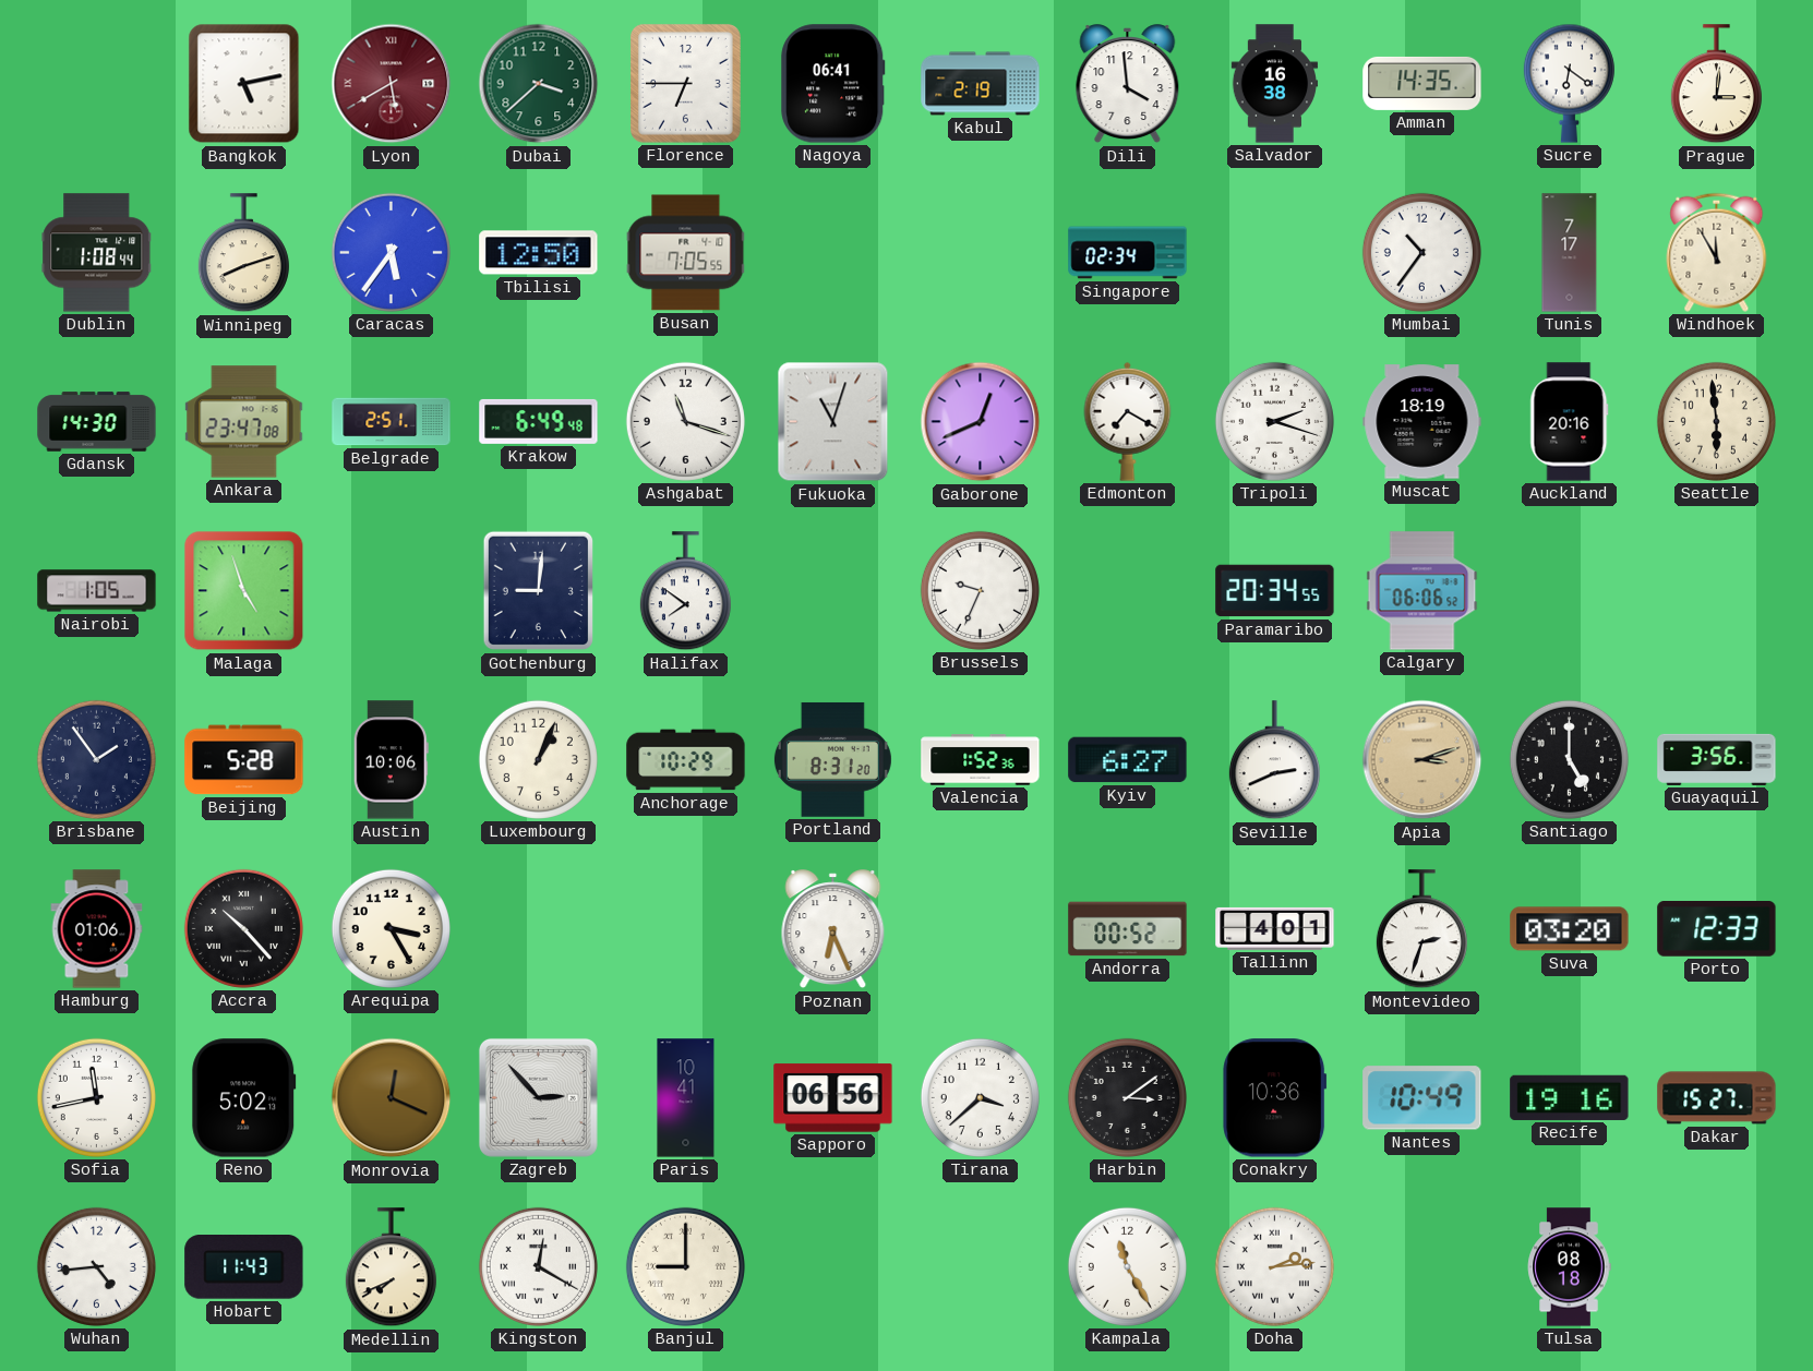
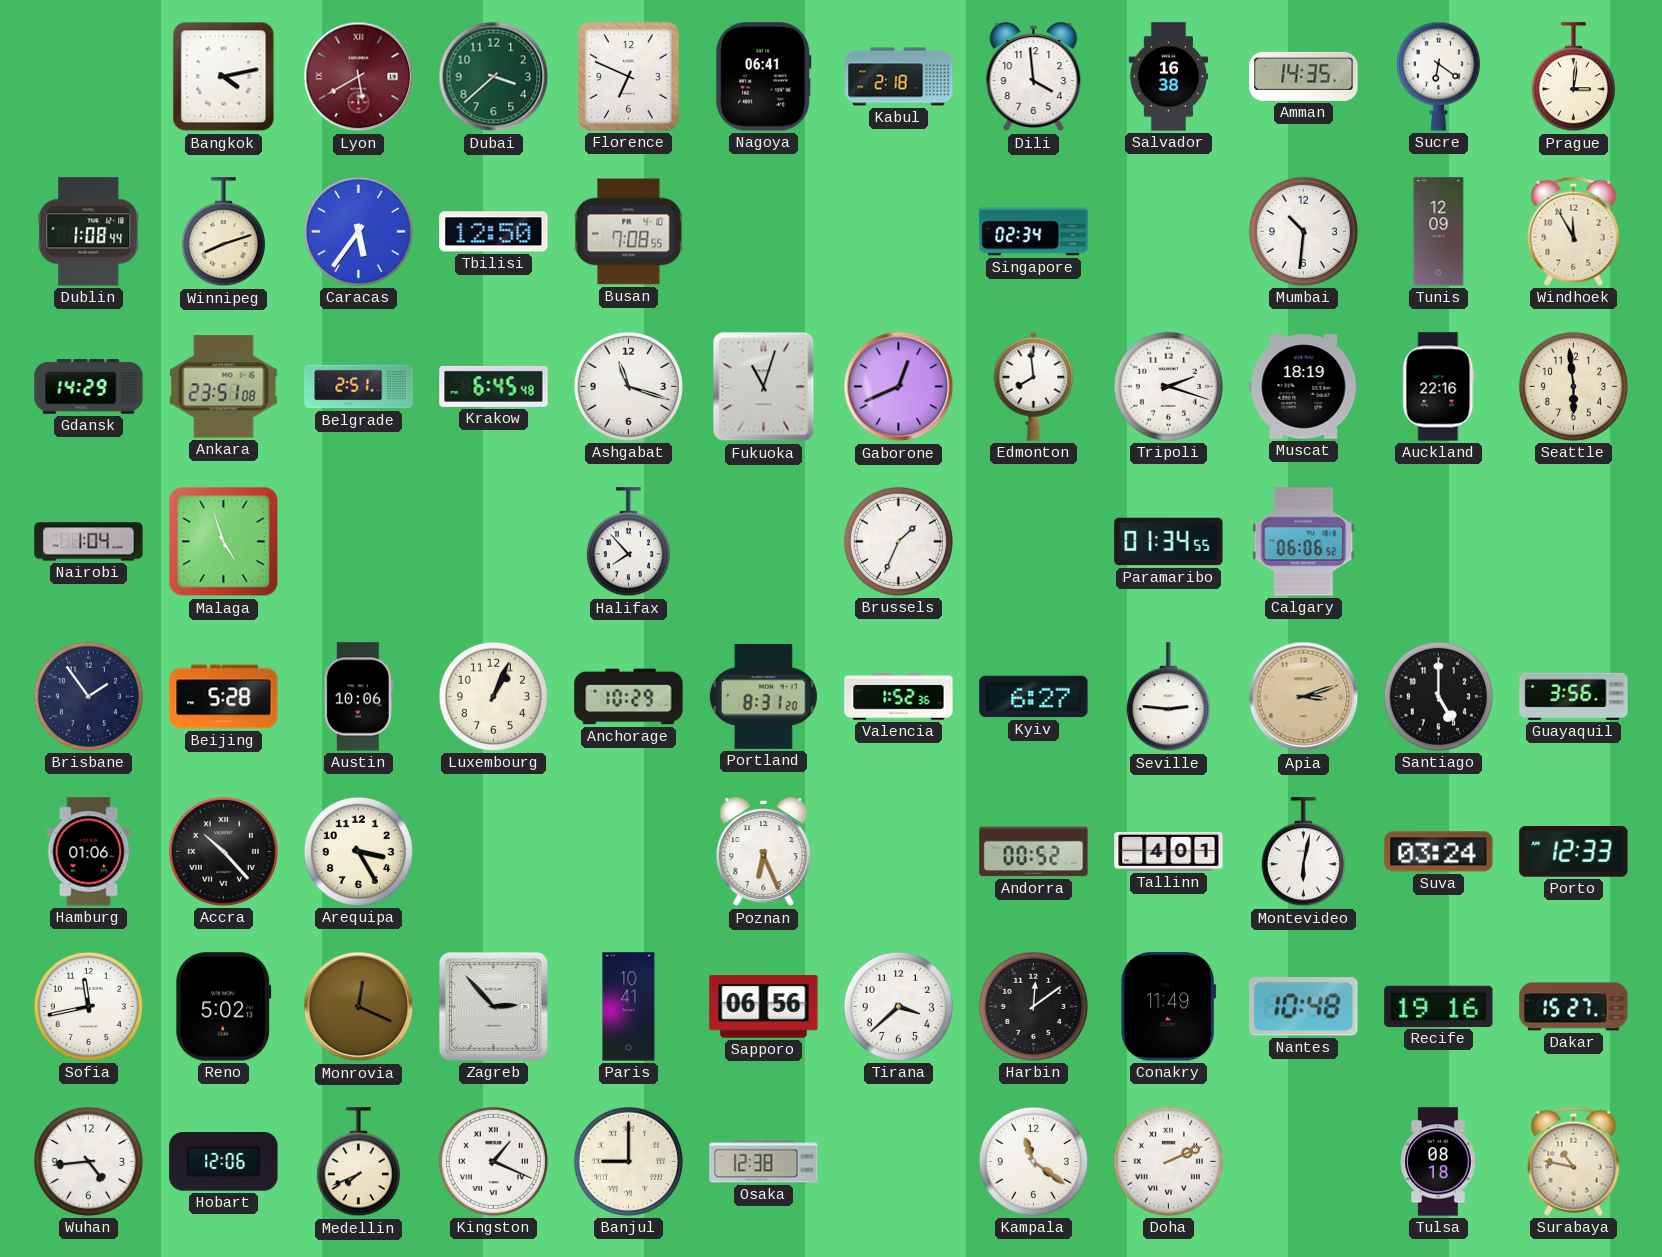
Bangkok: 5:13 -> 4:13 (224, 77)
Florence: 6:45 -> 6:49 (628, 76)
Kabul: 2:19 -> 2:18 (899, 77)
Busan: 7:05 -> 7:08 (629, 232)
Mumbai: 10:36 -> 10:31 (1303, 231)
Tunis: 7:17 -> 12:09 (1439, 232)
Gdansk: 14:30 -> 14:29 (89, 387)
Ankara: 23:47 -> 23:51 (224, 387)
Krakow: 6:49 -> 6:45 (494, 386)
Edmonton: 7:20 -> 7:59 (1034, 386)
Auckland: 20:16 -> 22:16 (1439, 387)
Nairobi: 1:05 -> 1:04 (89, 542)
Gothenburg: 9:01 -> none (539, 591)
Halifax: 7:51 -> 7:53 (628, 542)
Brussels: 9:34 -> 1:34 (898, 541)
Paramaribo: 20:34 -> 01:34 (1169, 542)
Seville: 2:41 -> 2:46 (1168, 697)
Montevideo: 2:33 -> 6:02 (1303, 852)
Suva: 03:20 -> 03:24 (1439, 852)
Harbin: 3:09 -> 12:09 (1033, 1006)
Conakry: 10:36 -> 11:49 (1169, 1007)
Nantes: 10:49 -> 10:48 (1304, 1007)
Hobart: 11:43 -> 12:06 (224, 1162)
Kingston: 12:20 -> 1:19 (493, 1161)
Osaka: none -> 12:38 (764, 1162)
Kampala: 11:25 -> 11:21 (1033, 1161)
Doha: 2:14 -> 2:11 (1168, 1161)
Surabaya: none -> 10:47 (1574, 1161)
